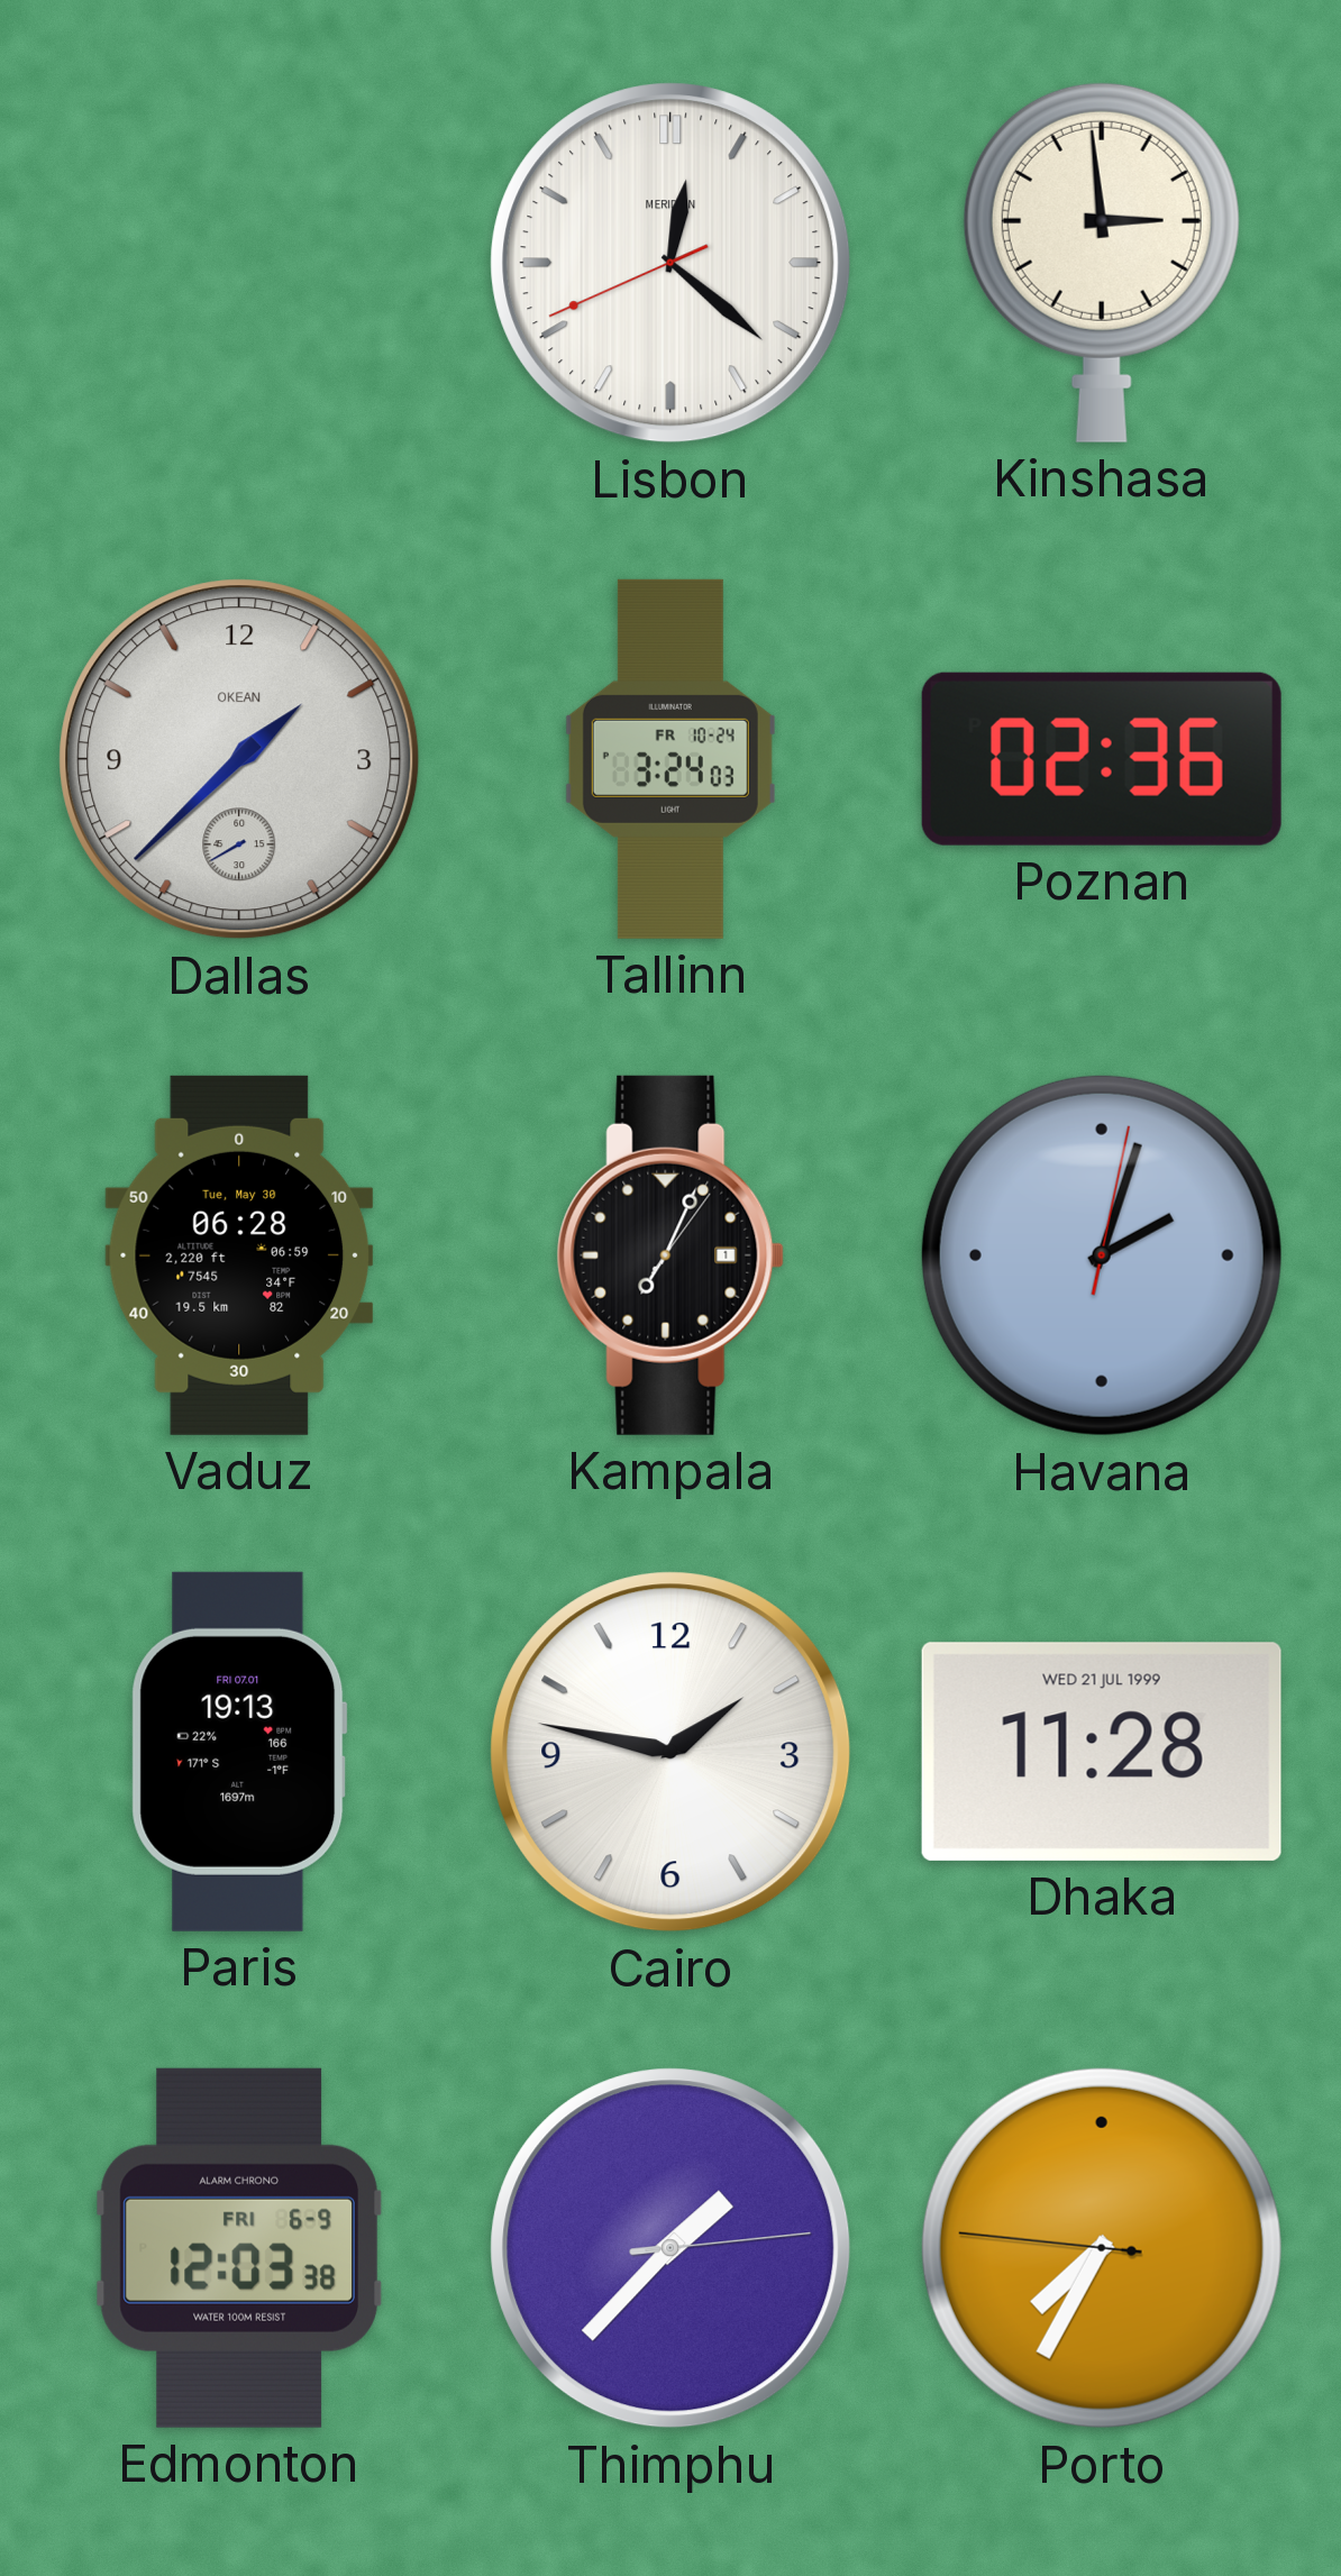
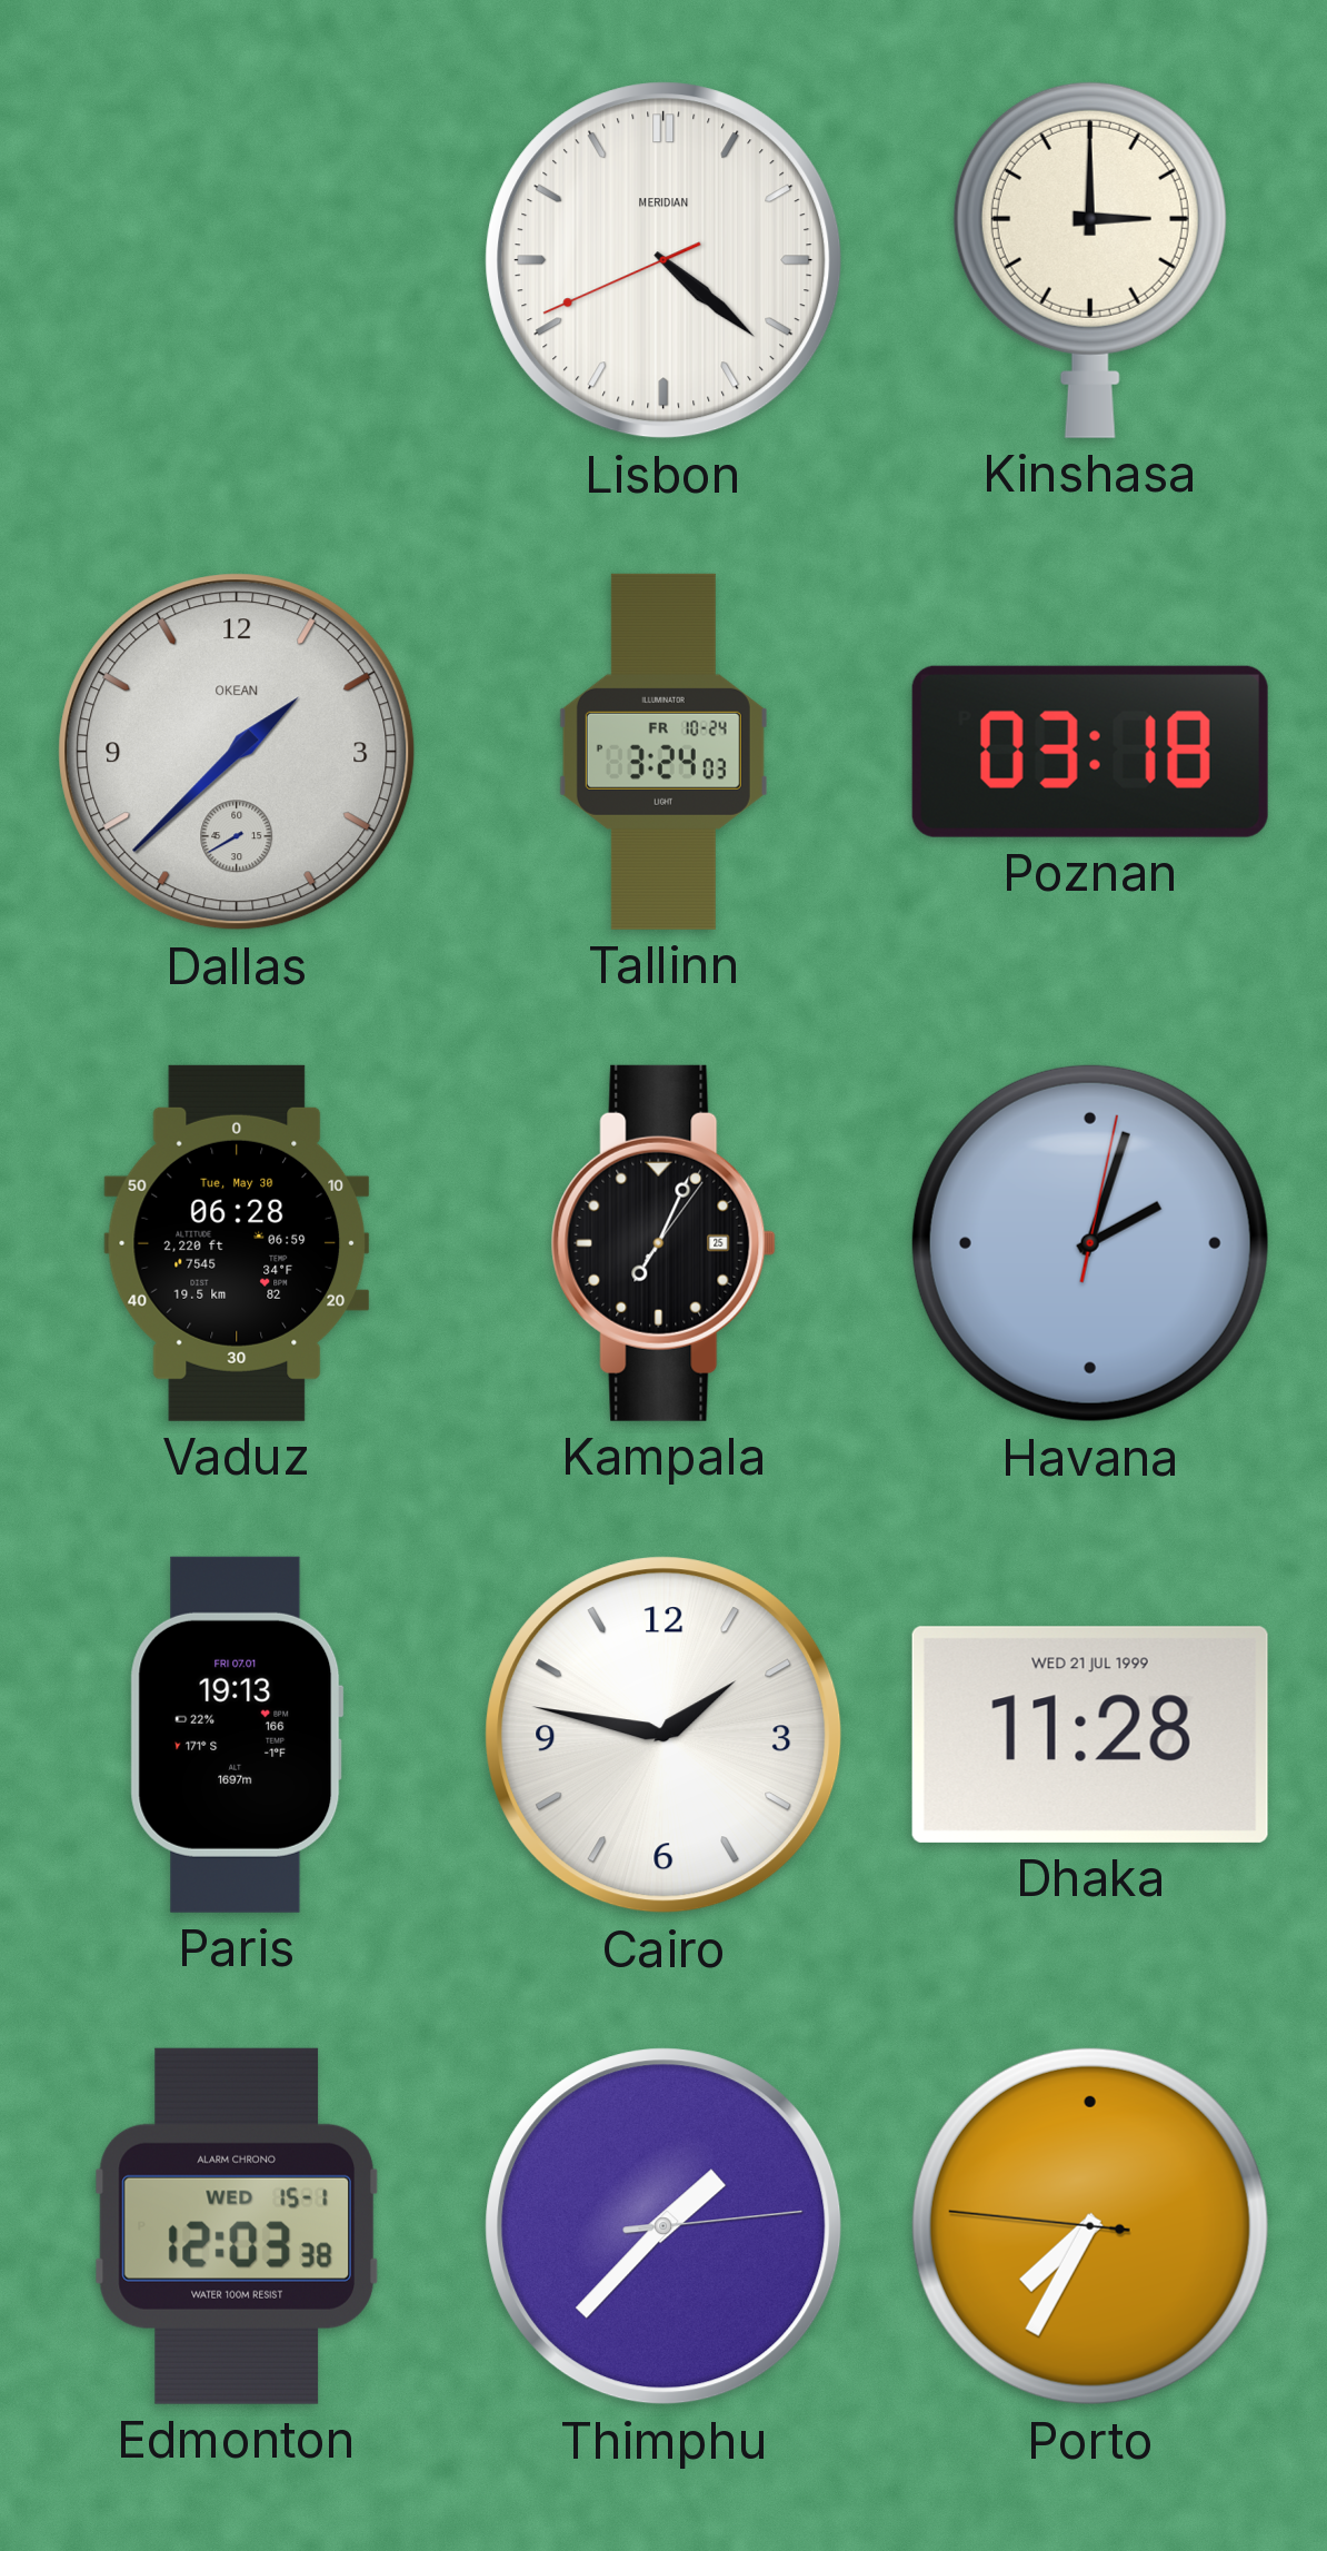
Lisbon: 12:21 -> 4:21 (663, 260)
Kinshasa: 2:59 -> 3:00 (1090, 259)
Poznan: 02:36 -> 03:18 (1090, 752)
Kampala date: 1 -> 25 (663, 1243)
Edmonton date: FRI 6-9 -> WED 15-1 (237, 2226)
